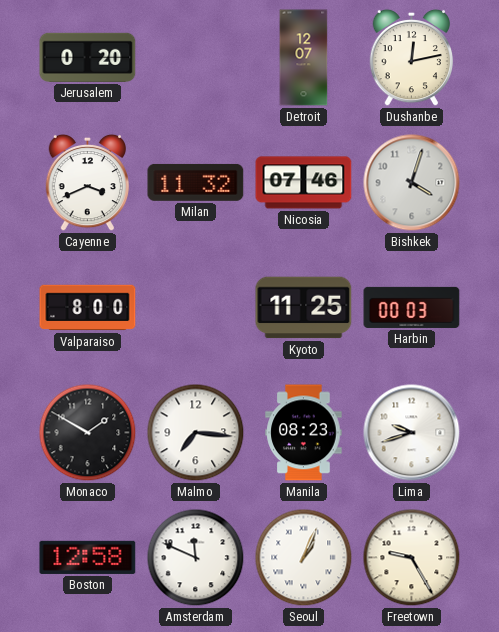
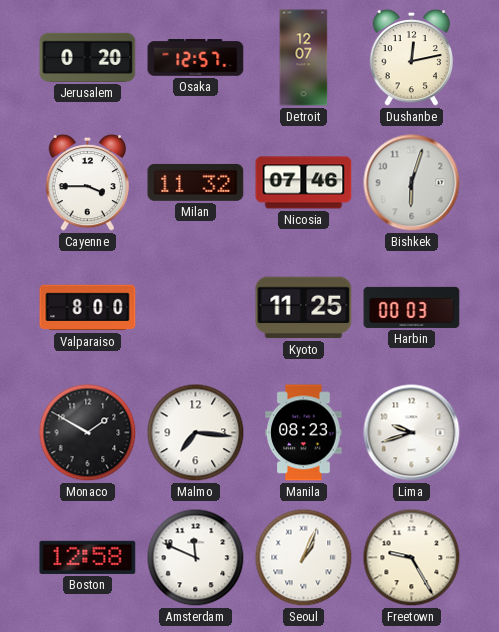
Osaka: none -> 12:57 (196, 58)
Cayenne: 3:41 -> 3:45 (87, 183)
Bishkek: 4:03 -> 6:03 (412, 183)
